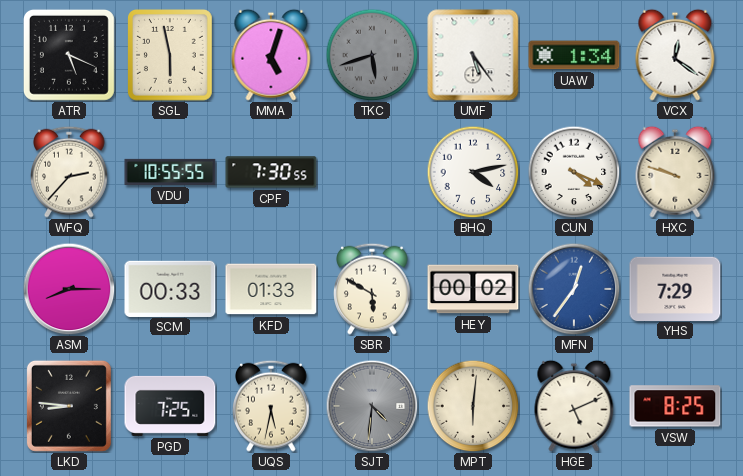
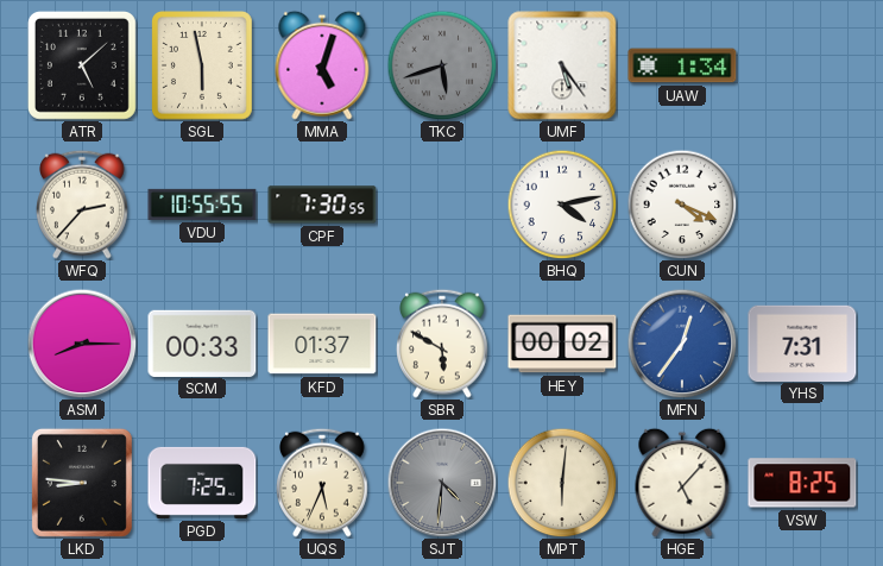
ATR: 5:19 -> 5:08 (82, 65)
VCX: 12:21 -> none (675, 55)
HXC: 9:48 -> none (675, 172)
KFD: 01:33 -> 01:37 (322, 344)
YHS: 7:29 -> 7:31 (802, 342)
UQS: 5:32 -> 5:34 (323, 483)
HGE: 5:11 -> 5:07 (682, 483)
